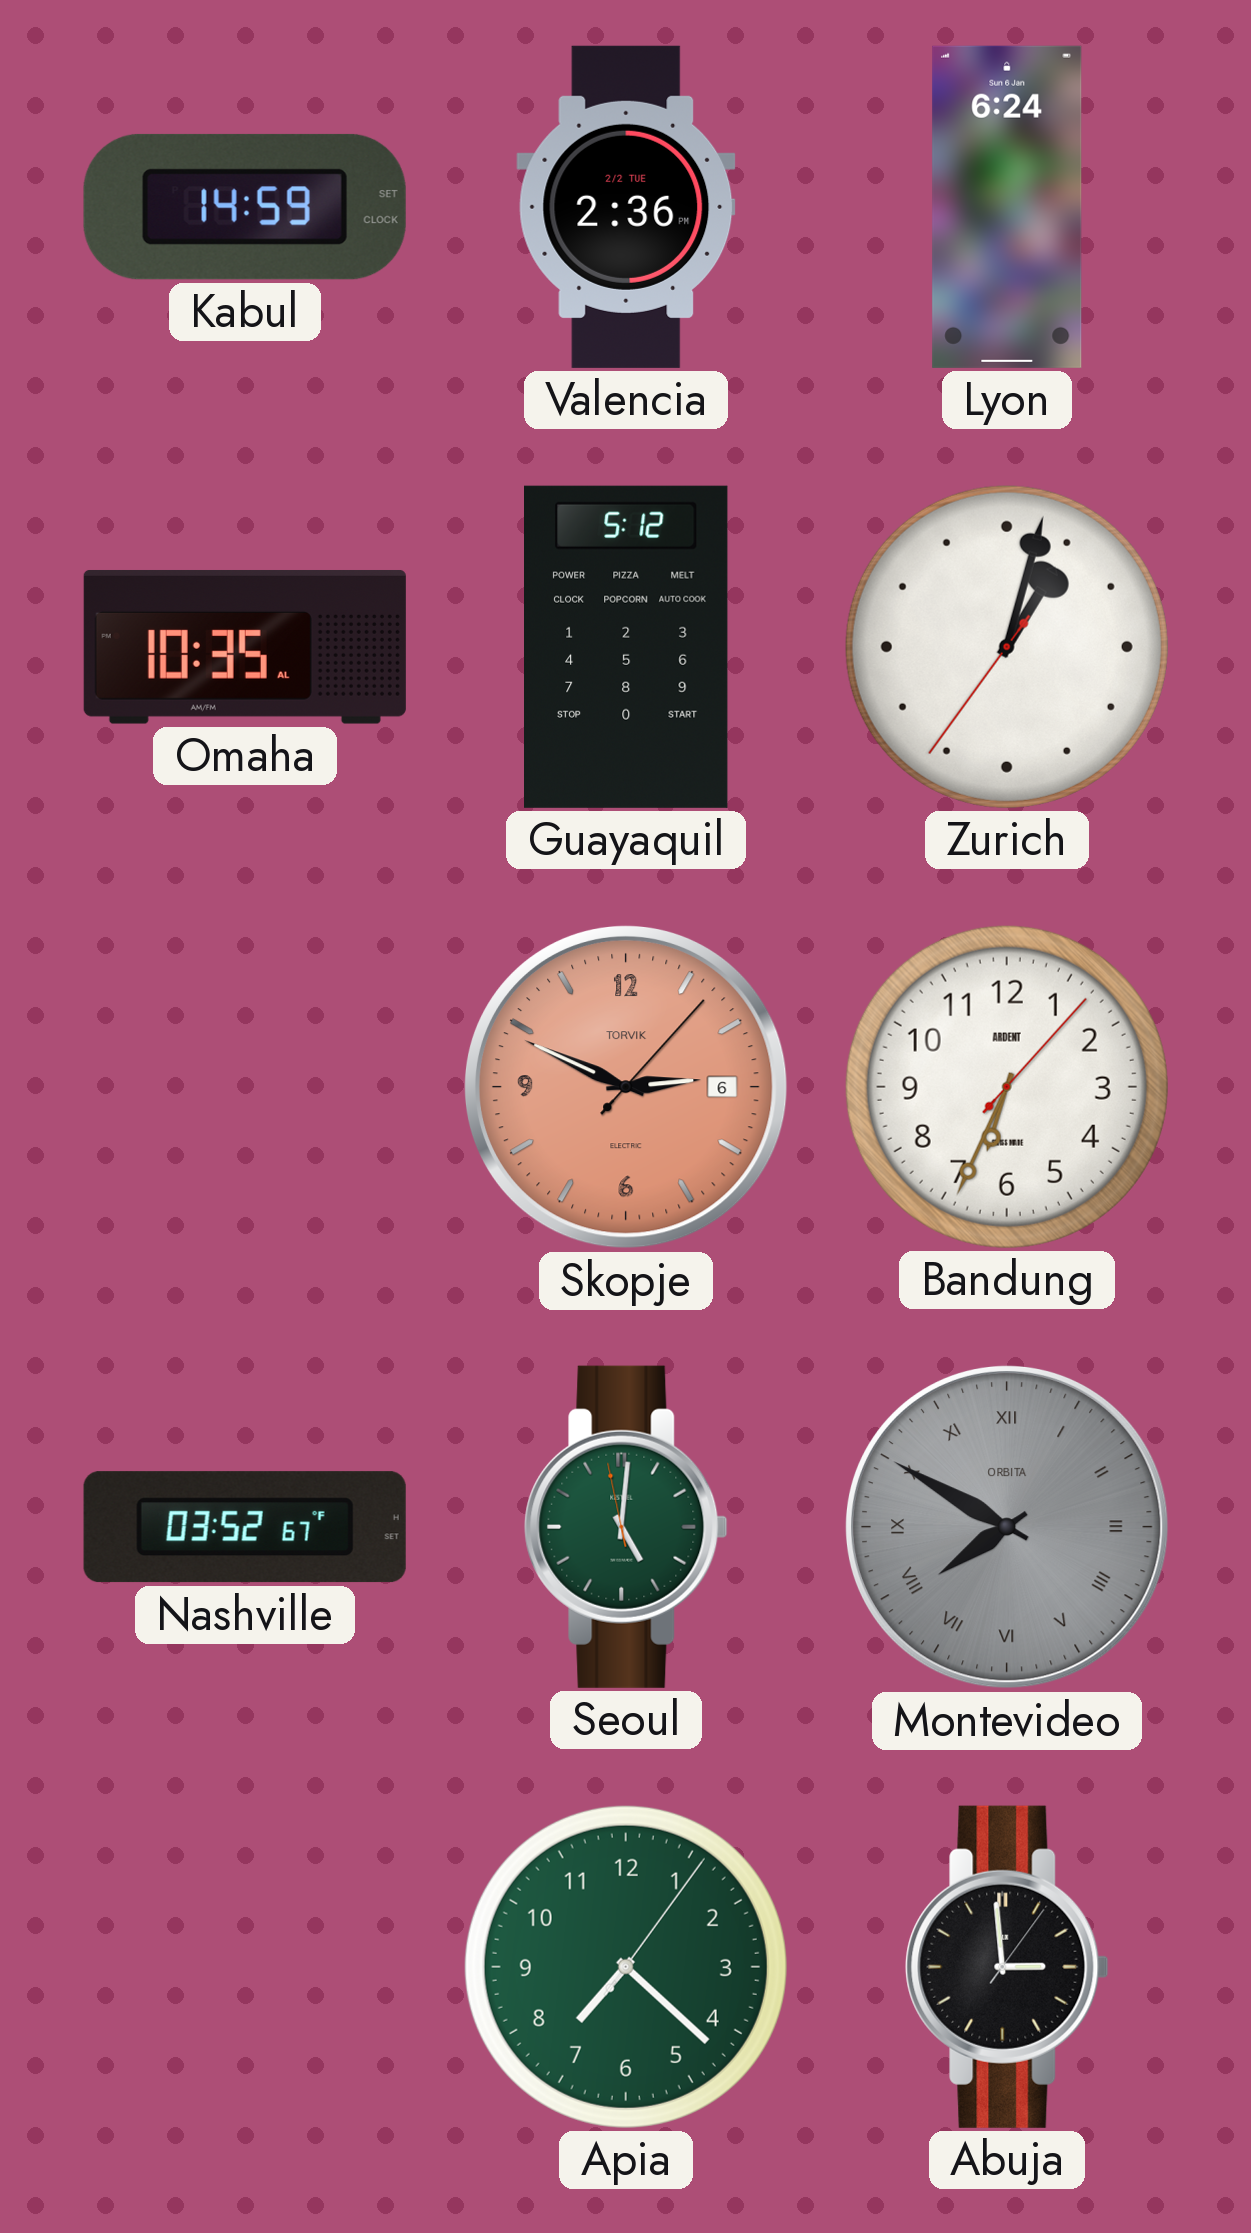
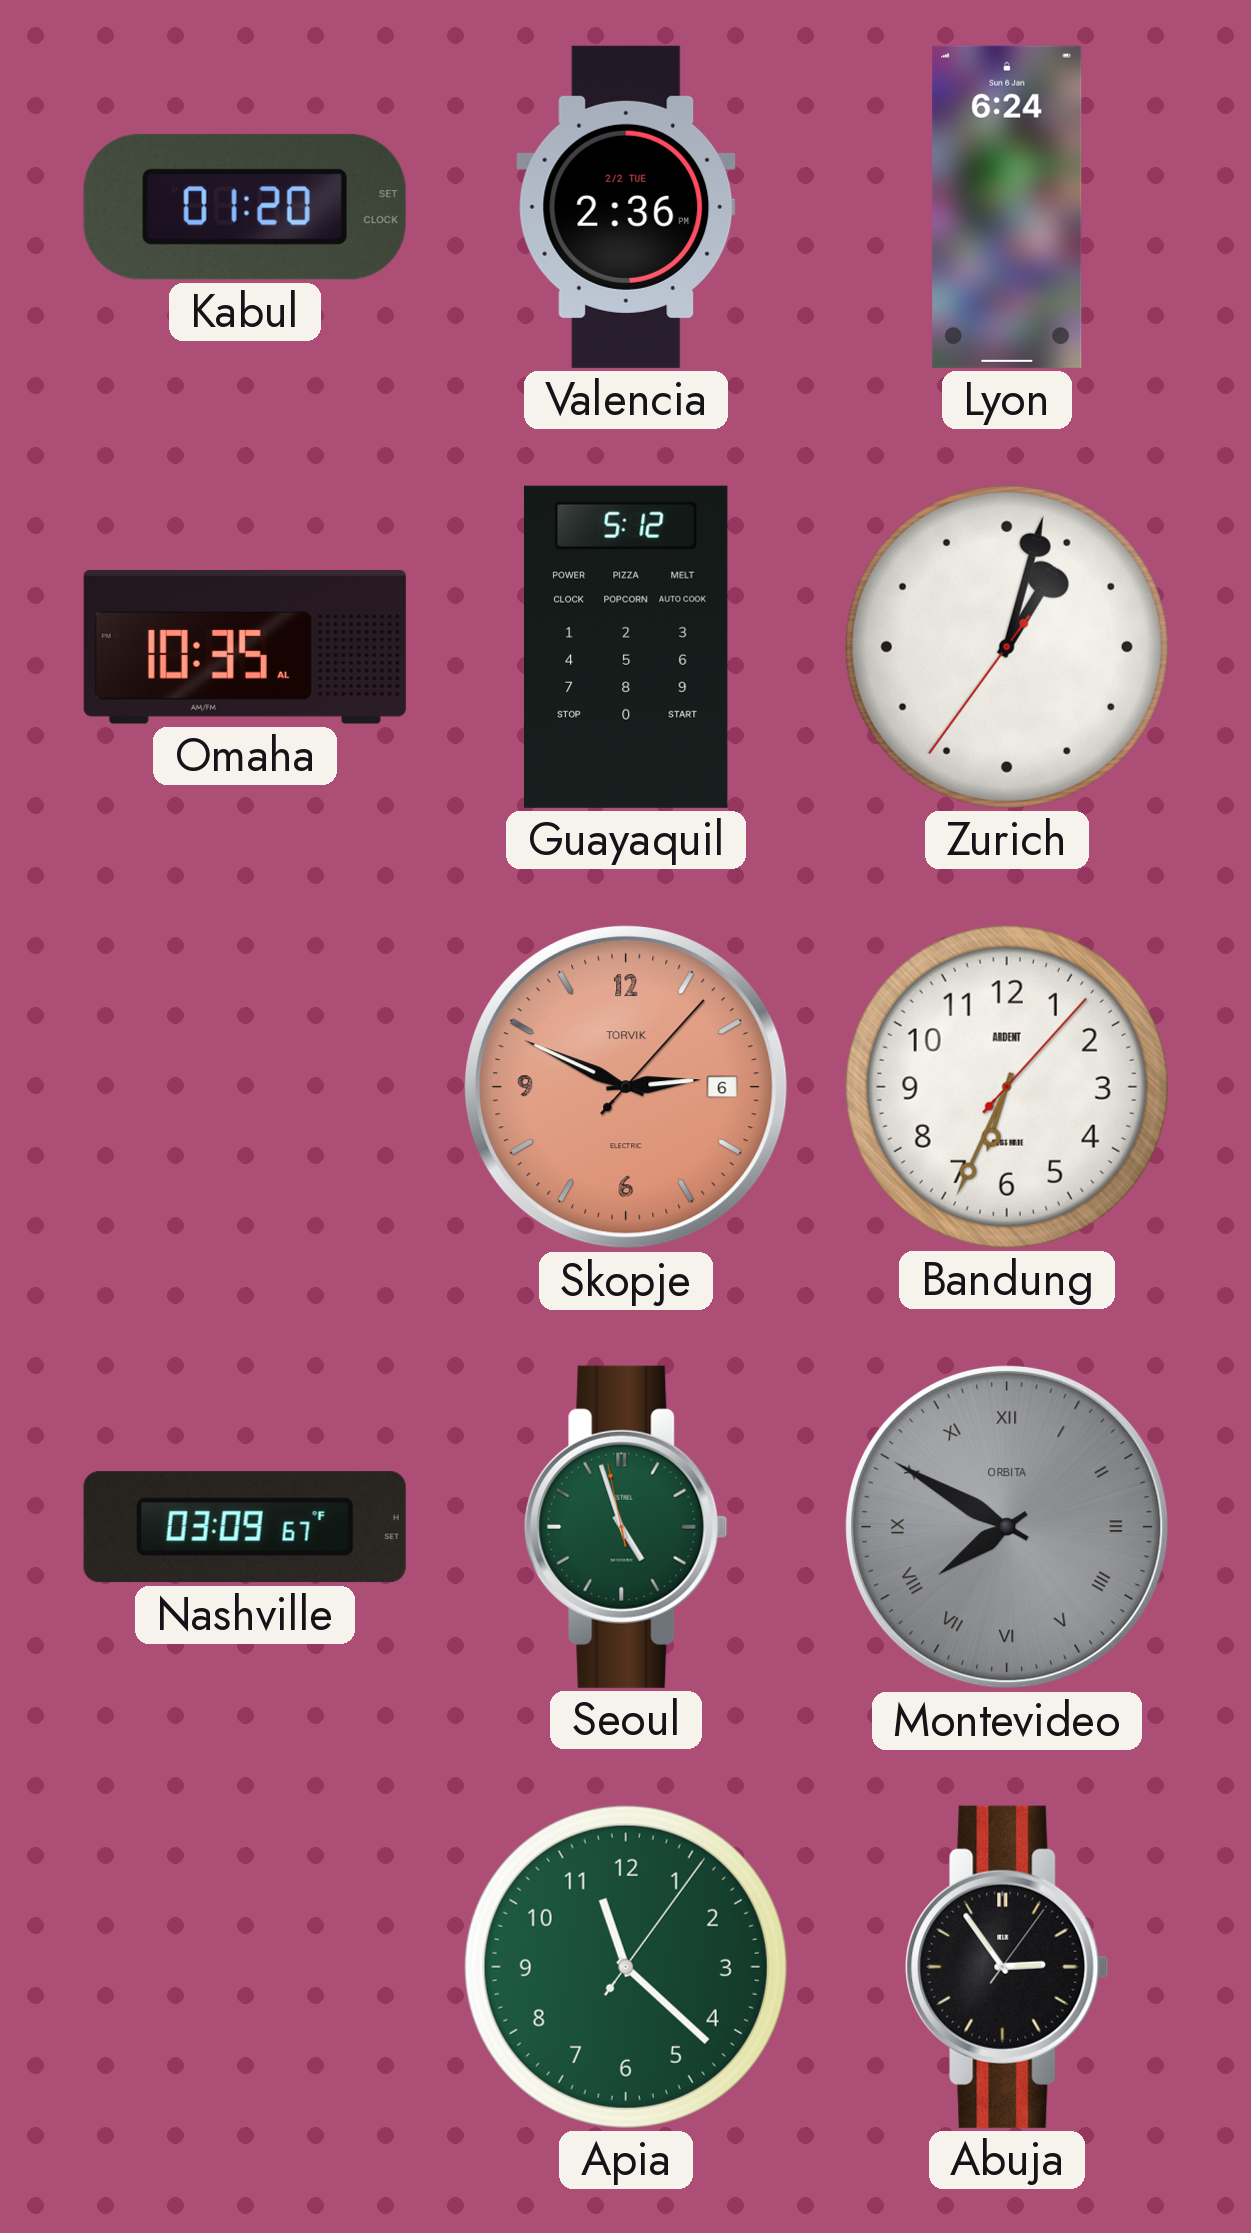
Kabul: 14:59 -> 01:20 (245, 207)
Nashville: 03:52 -> 03:09 (245, 1527)
Seoul: 5:00 -> 4:56 (626, 1527)
Apia: 7:22 -> 11:22 (626, 1967)
Abuja: 2:59 -> 2:54 (1007, 1967)
